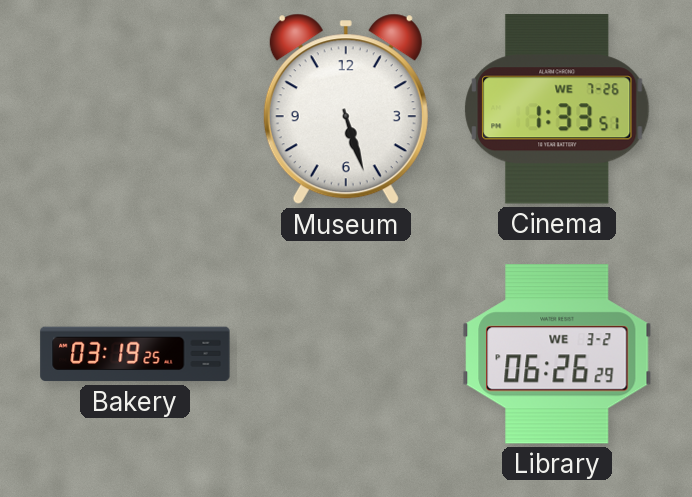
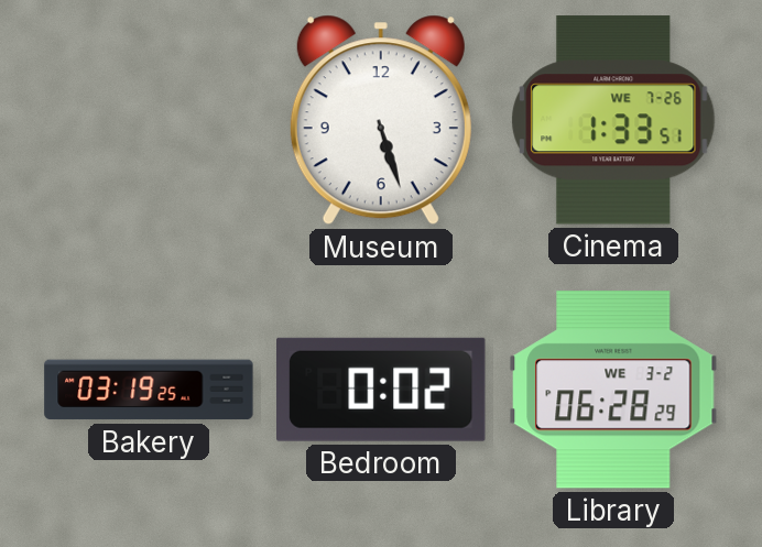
Bedroom: none -> 0:02 (382, 390)
Library: 06:26 -> 06:28 (613, 390)
